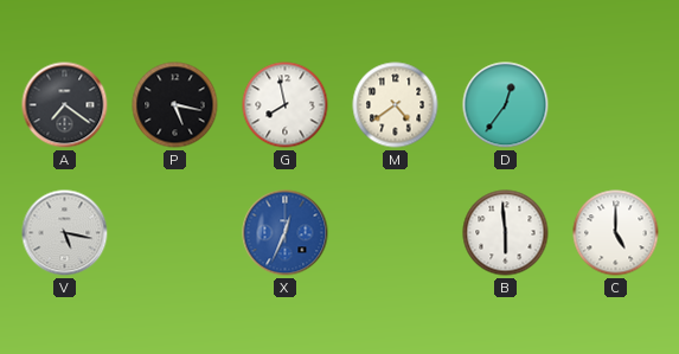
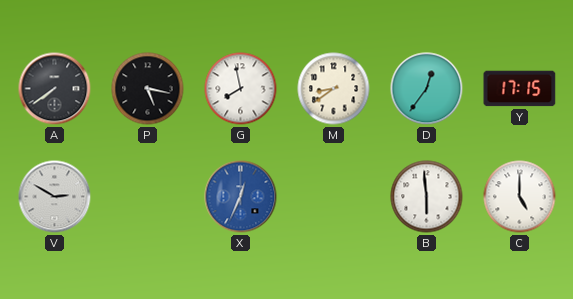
A: 7:21 -> 7:39 (55, 89)
M: 4:39 -> 8:39 (334, 89)
Y: none -> 17:15 (520, 89)
V: 5:17 -> 2:50 (55, 197)
